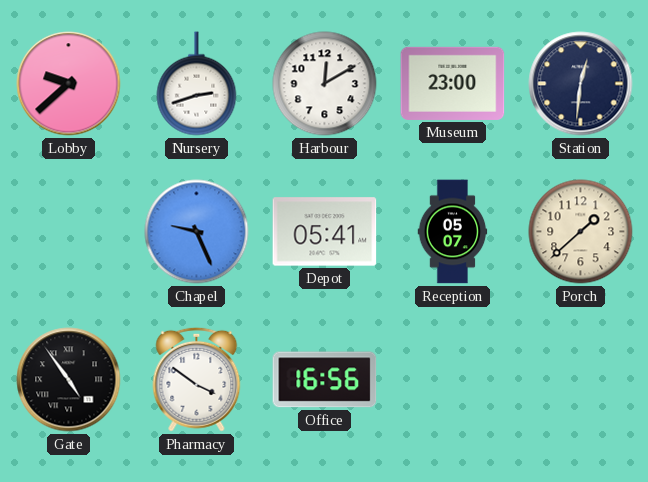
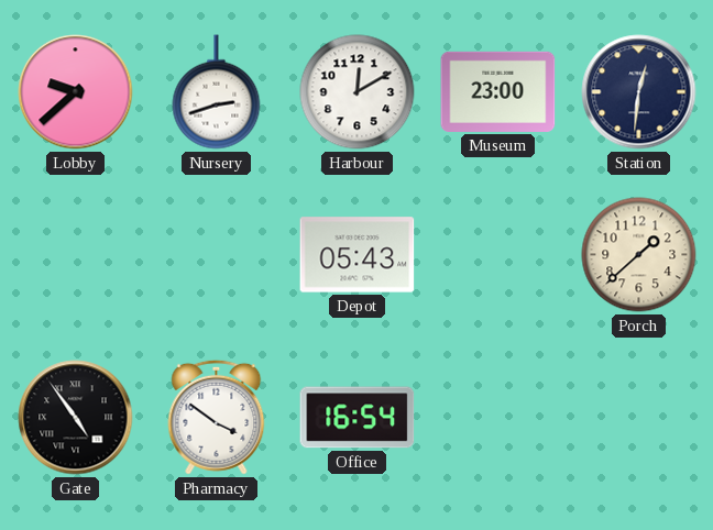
Chapel: 9:26 -> none (197, 232)
Depot: 05:41 -> 05:43 (358, 255)
Reception: 05:07 -> none (453, 232)
Office: 16:56 -> 16:54 (358, 418)
